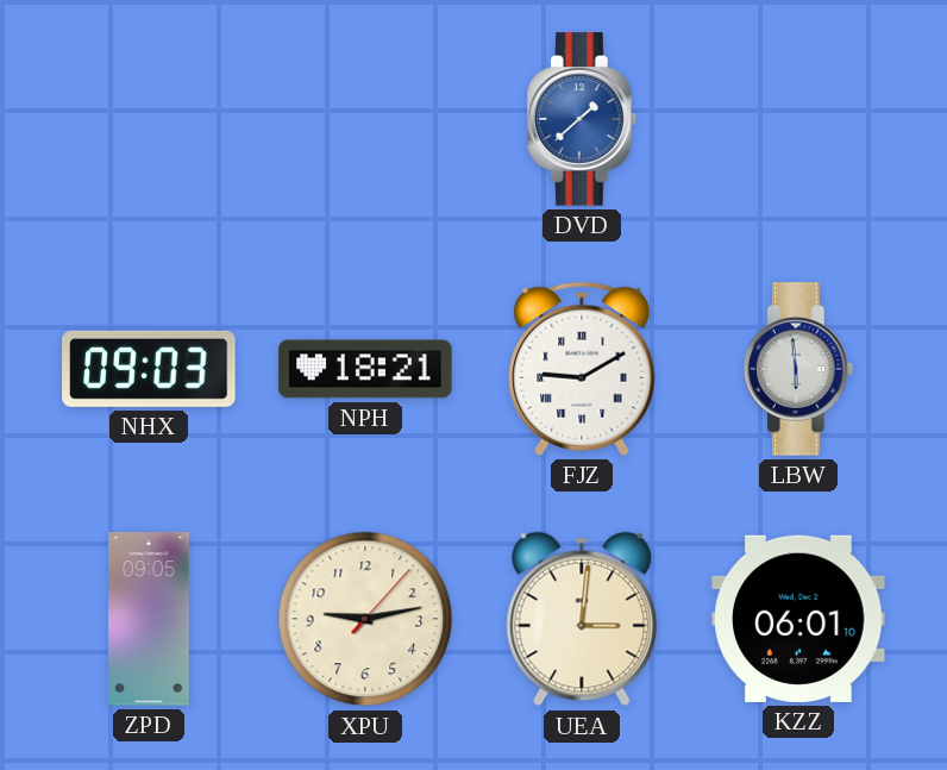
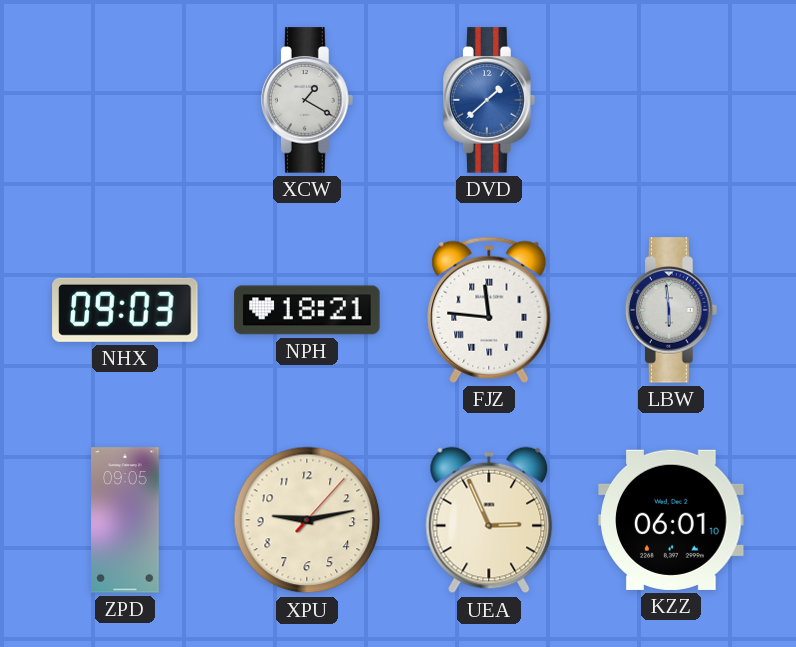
XCW: none -> 1:20 (308, 100)
FJZ: 9:10 -> 11:46 (489, 310)
UEA: 3:01 -> 2:56 (489, 520)
